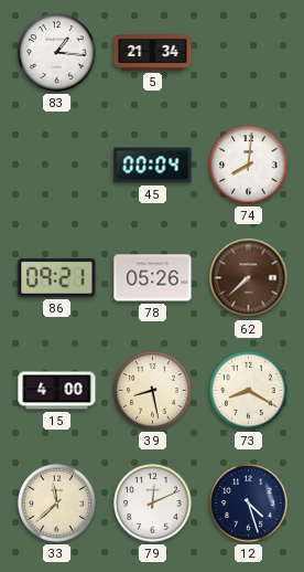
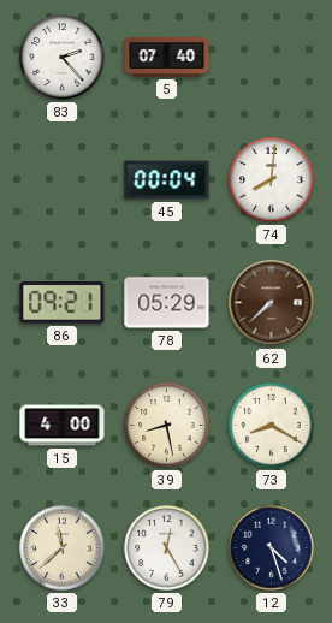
83: 1:16 -> 2:23 (63, 58)
5: 21:34 -> 07:40 (167, 58)
78: 05:26 -> 05:29 (167, 303)
79: 12:11 -> 12:25 (167, 548)
